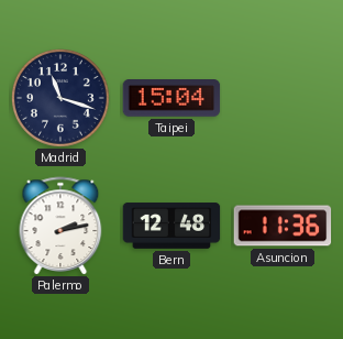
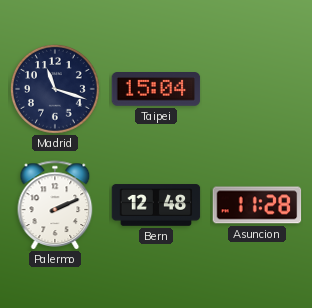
Palermo: 2:13 -> 2:11 (55, 205)
Asuncion: 11:36 -> 11:28 (257, 205)
